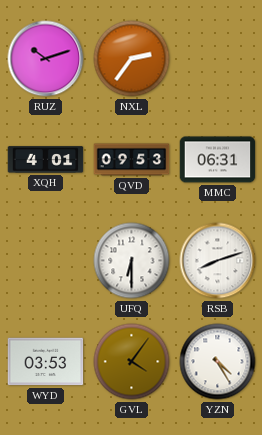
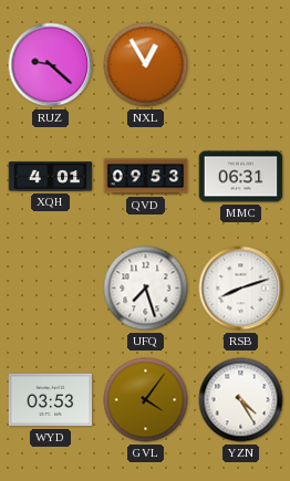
RUZ: 10:12 -> 9:22 (51, 65)
NXL: 2:36 -> 12:55 (146, 65)
UFQ: 6:30 -> 7:27 (146, 289)
